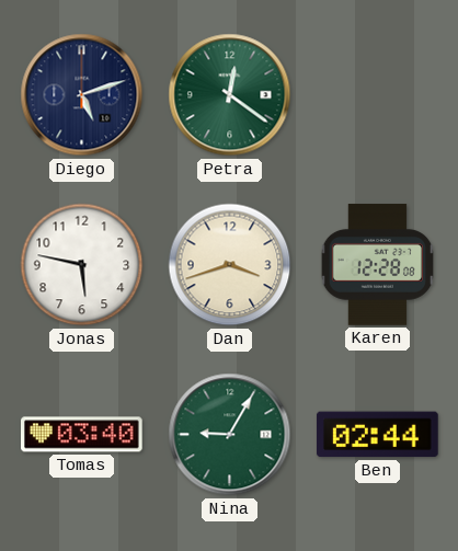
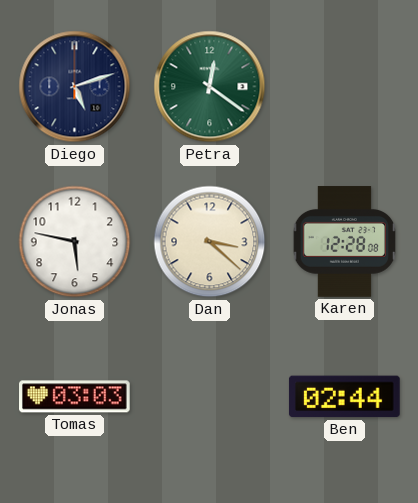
Dan: 3:42 -> 3:22 (210, 242)
Tomas: 03:40 -> 03:03 (75, 397)
Nina: 9:05 -> none (230, 435)
